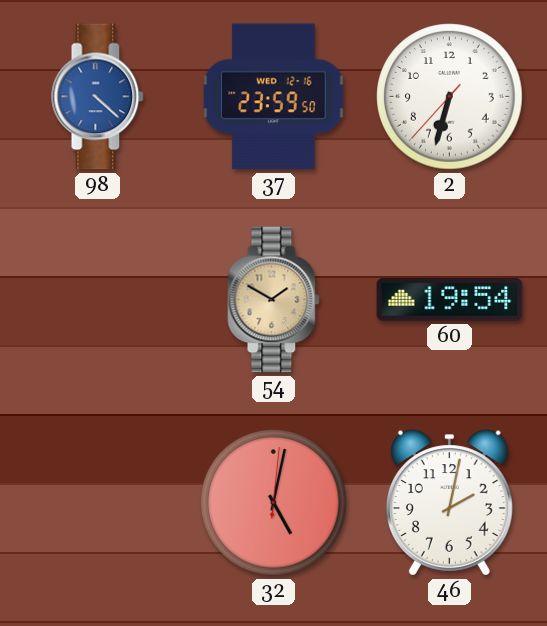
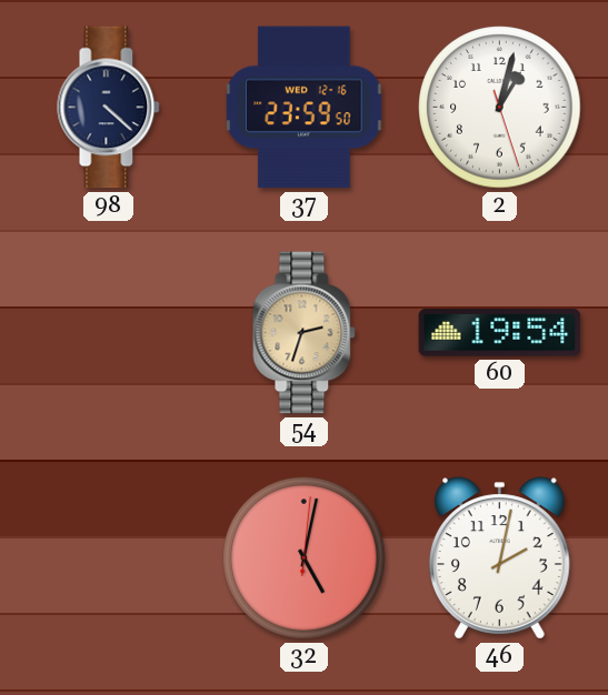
98 dial: blue -> navy (109, 108)
2: 6:32 -> 1:02 (500, 108)
54: 1:50 -> 2:33 (305, 333)
